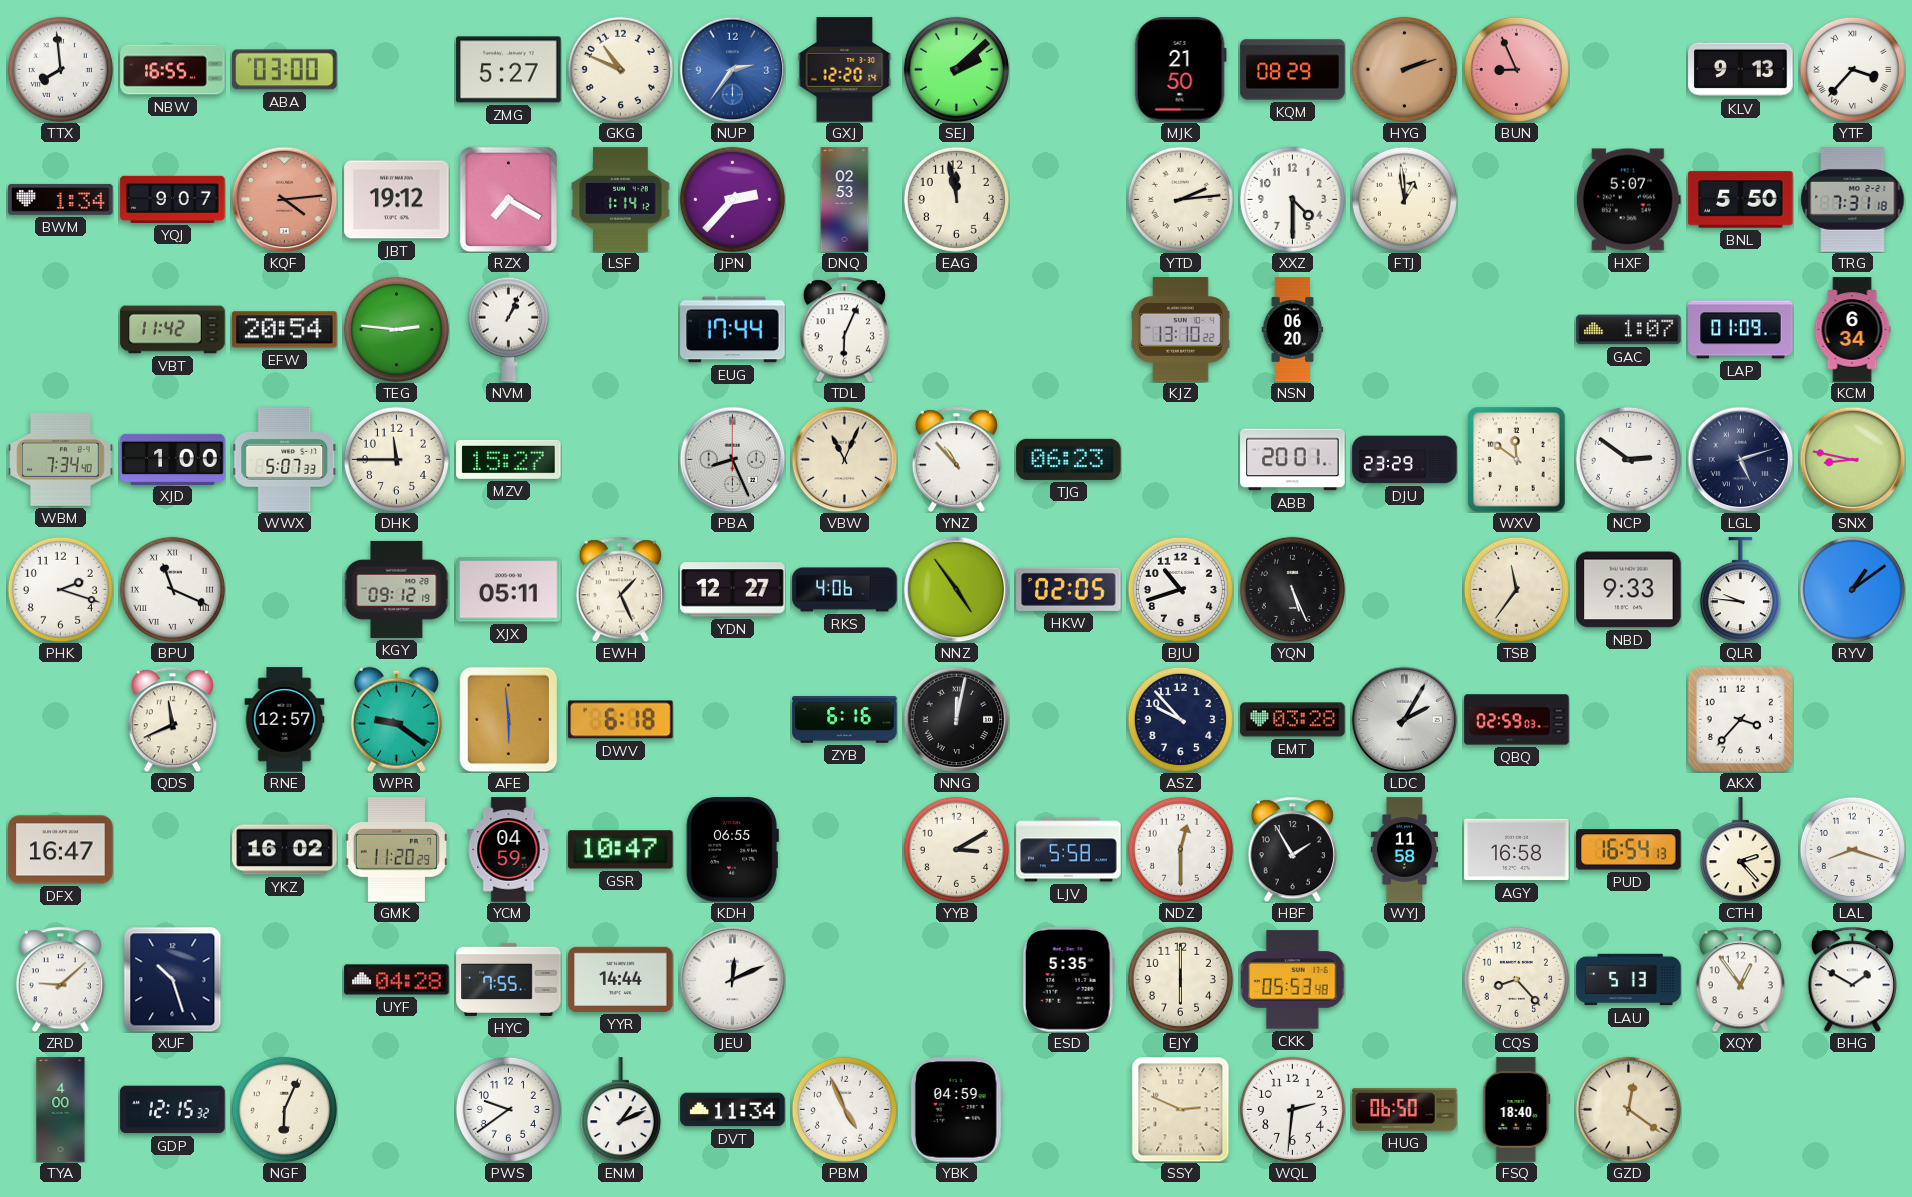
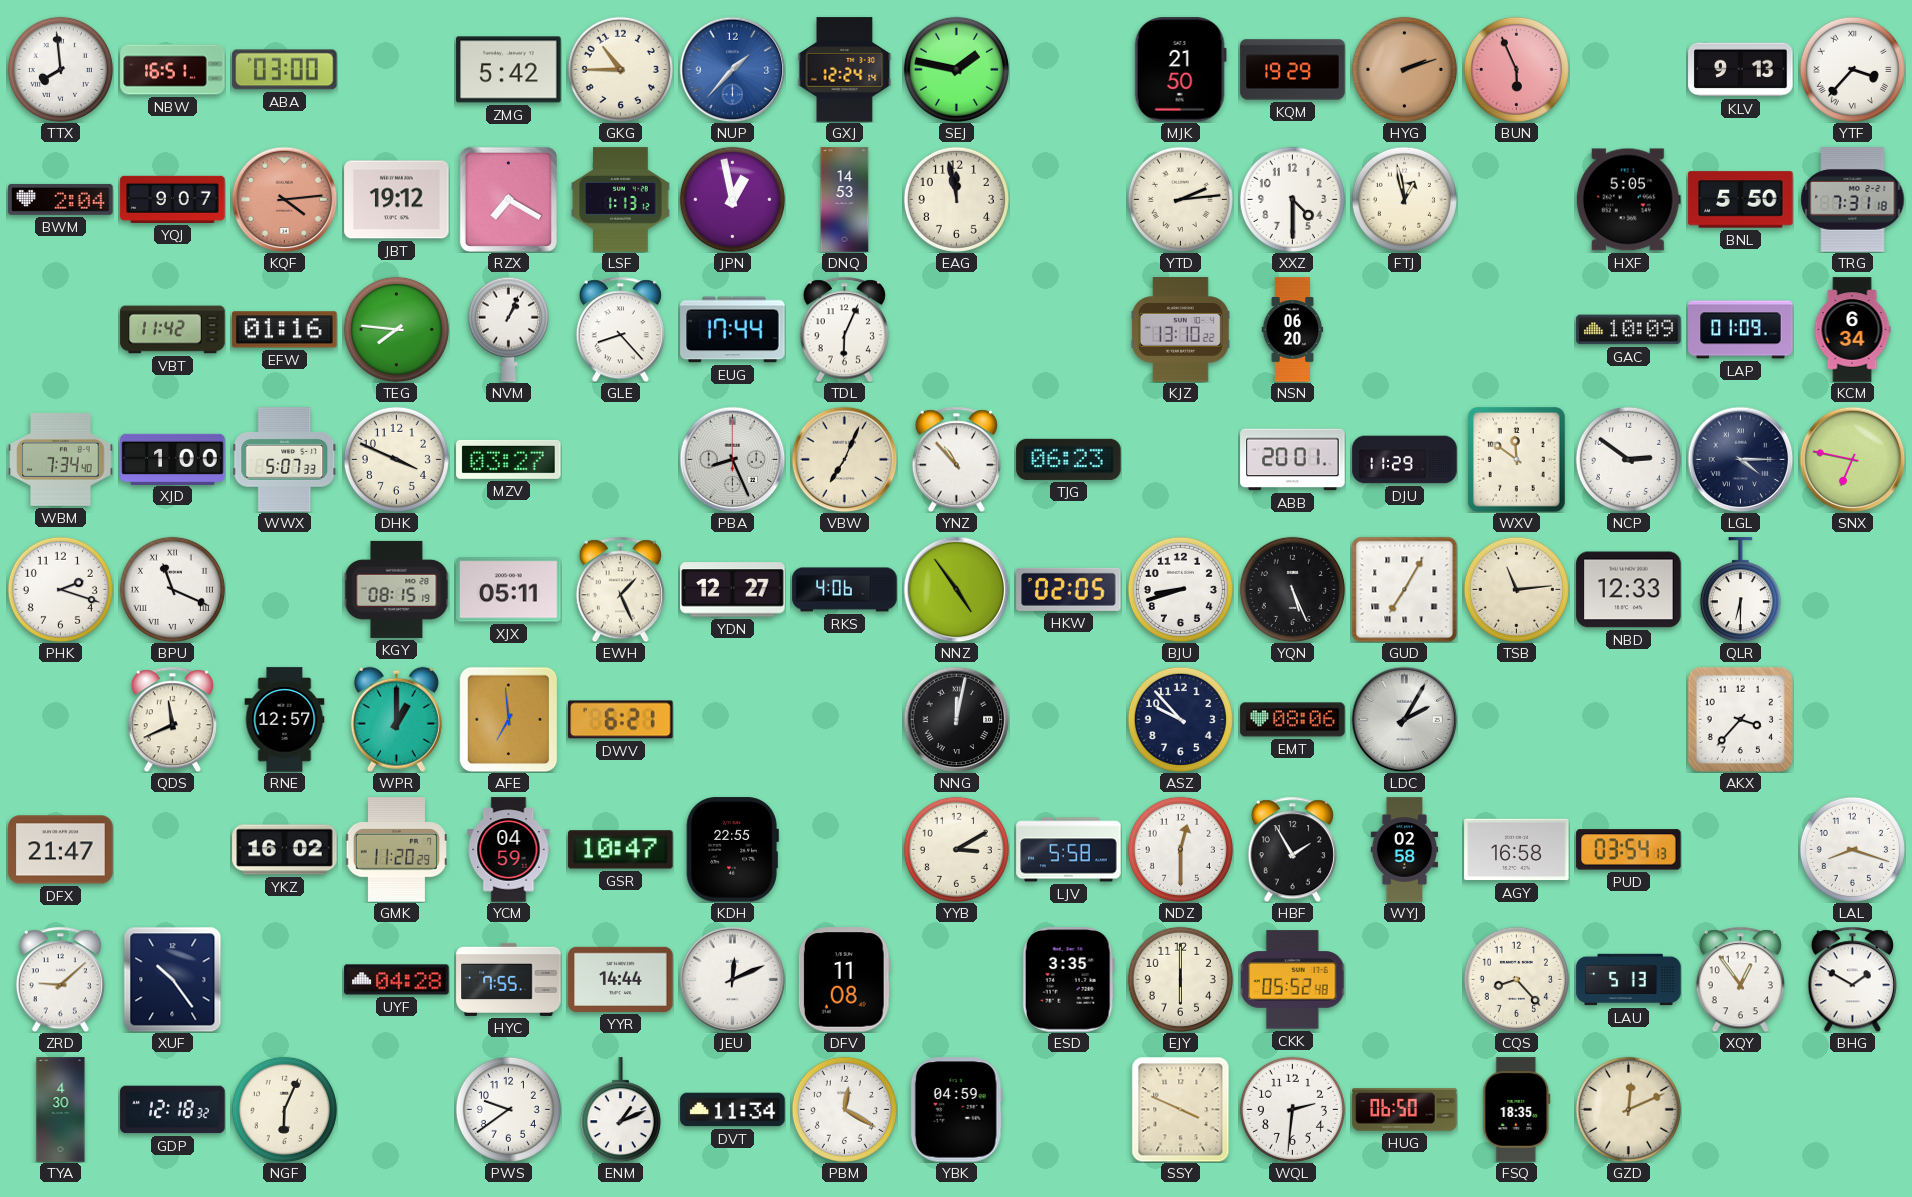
NBW: 16:55 -> 16:51 (173, 70)
ZMG: 5:27 -> 5:42 (509, 70)
GKG: 10:49 -> 10:45 (620, 69)
NUP: 2:36 -> 1:37 (732, 69)
GXJ: 12:20 -> 12:24 (845, 70)
SEJ: 2:08 -> 1:47 (956, 69)
KQM: 08:29 -> 19:29 (1293, 70)
BUN: 8:56 -> 5:56 (1516, 69)
BWM: 1:34 -> 2:04 (61, 199)
LSF: 1:14 -> 1:13 (621, 200)
JPN: 2:37 -> 12:58 (732, 199)
DNQ: 02:53 -> 14:53 (845, 200)
FTJ: 12:59 -> 12:58 (1404, 199)
HXF: 5:07 -> 5:05 (1628, 200)
EFW: 20:54 -> 01:16 (285, 330)
TEG: 2:46 -> 7:46 (396, 329)
GLE: none -> 8:23 (620, 329)
GAC: 1:07 -> 10:09 (1629, 330)
DHK: 11:45 -> 3:49 (396, 459)
MZV: 15:27 -> 03:27 (509, 459)
VBW: 11:04 -> 7:04 (844, 459)
DJU: 23:29 -> 11:29 (1405, 460)
LGL: 5:12 -> 4:15 (1740, 459)
SNX: 8:47 -> 6:47 (1852, 459)
KGY: 09:12 -> 08:15 (396, 589)
BJU: 10:42 -> 8:42 (1180, 589)
GUD: none -> 7:05 (1404, 589)
TSB: 11:36 -> 11:14 (1516, 589)
NBD: 9:33 -> 12:33 (1629, 590)
QLR: 9:46 -> 6:30 (1740, 590)
RYV: 1:09 -> none (1852, 589)
WPR: 9:21 -> 1:00 (396, 719)
AFE: 5:59 -> 6:59 (509, 719)
DWV: 6:18 -> 6:21 (621, 720)
ZYB: 6:16 -> none (845, 720)
EMT: 03:28 -> 08:06 (1293, 720)
QBQ: 02:59 -> none (1517, 720)
DFX: 16:47 -> 21:47 (61, 850)
KDH: 06:55 -> 22:55 (732, 850)
WYJ: 11:58 -> 02:58 (1405, 850)
PUD: 16:54 -> 03:54 (1629, 850)
CTH: 2:23 -> none (1740, 850)
XUF: 10:27 -> 10:24 (173, 979)
DFV: none -> 11:08 (844, 980)
ESD: 5:35 -> 3:35 (1068, 980)
CKK: 05:53 -> 05:52 (1293, 980)
TYA: 4:00 -> 4:30 (61, 1110)
GDP: 12:15 -> 12:18 (173, 1110)
PBM: 4:56 -> 12:20 (844, 1109)
SSY: 2:49 -> 3:49 (1181, 1109)
FSQ: 18:40 -> 18:35 (1517, 1110)
GZD: 12:21 -> 12:11 (1628, 1109)
